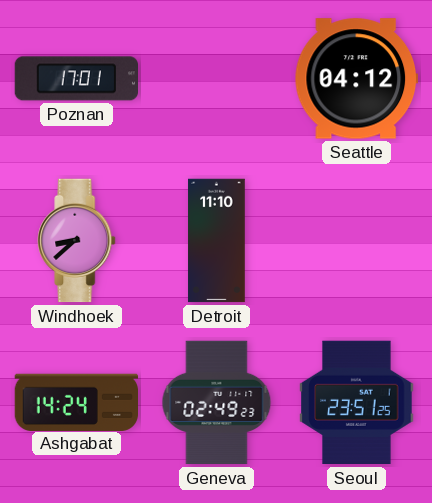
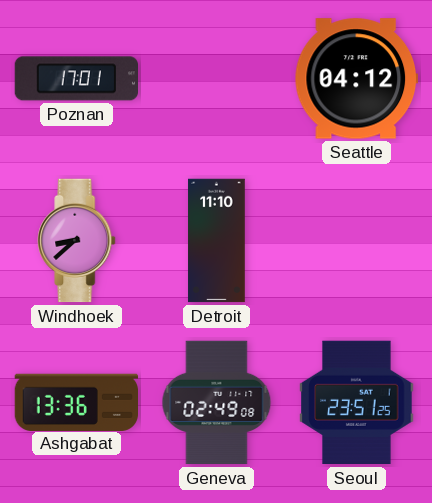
Ashgabat: 14:24 -> 13:36 (76, 402)
Geneva: 02:49:23 -> 02:49:08 (217, 403)
